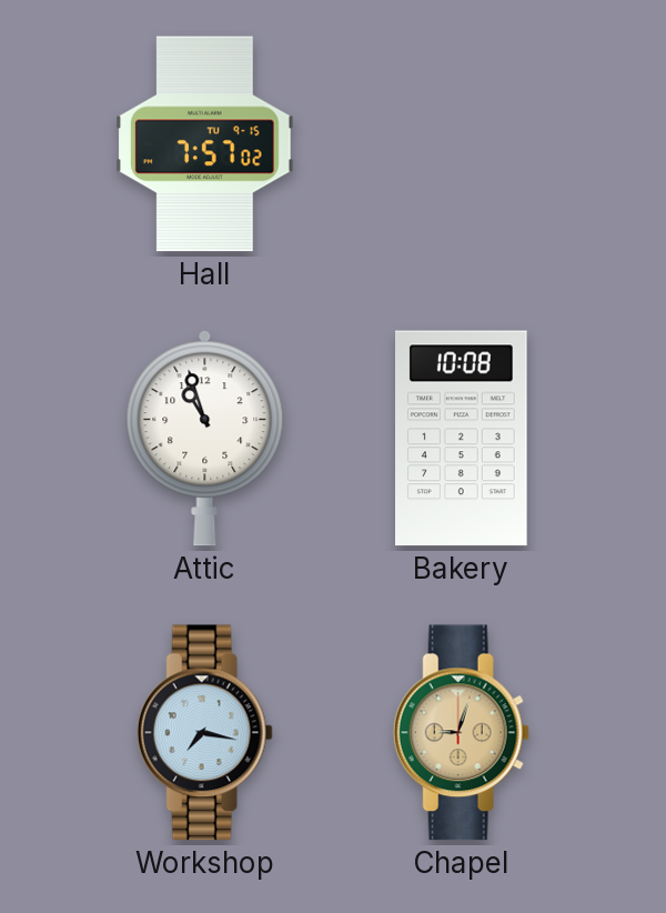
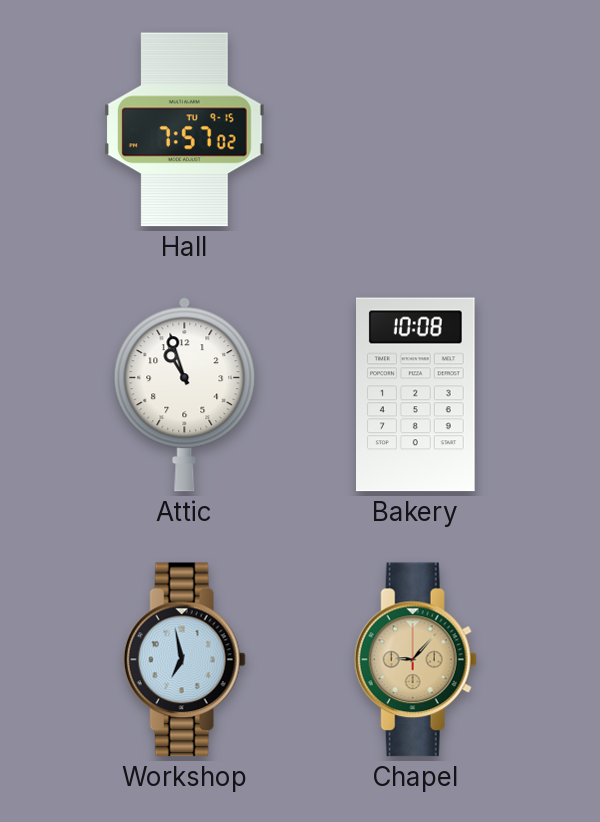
Workshop: 7:17 -> 6:58 (184, 660)
Chapel: 9:03 -> 9:07 (415, 660)
